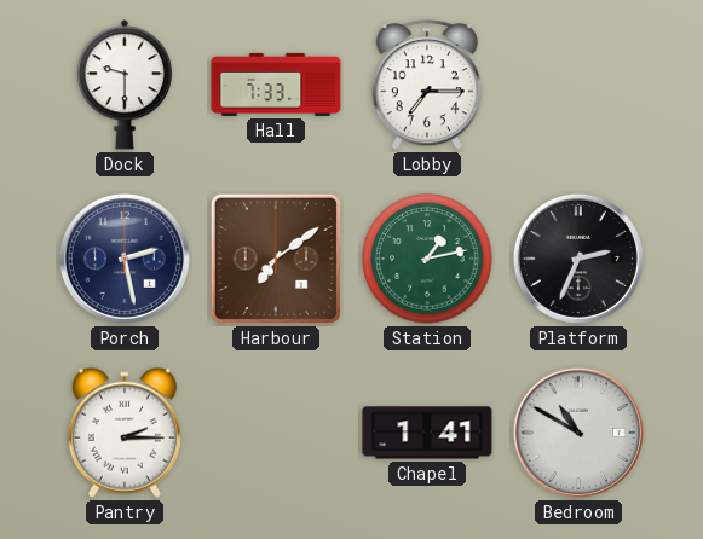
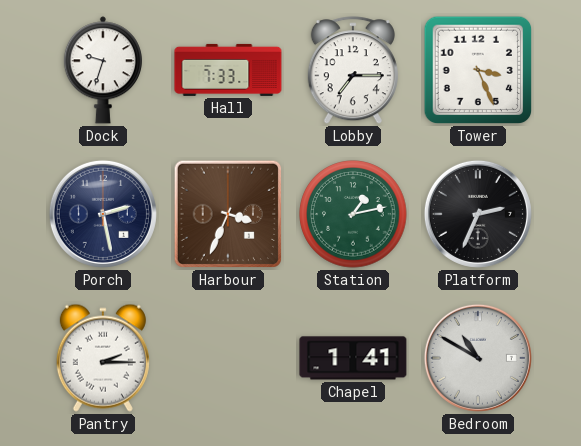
Dock: 9:30 -> 9:33 (103, 70)
Tower: none -> 3:26 (478, 70)
Harbour: 7:09 -> 3:34 (228, 214)
